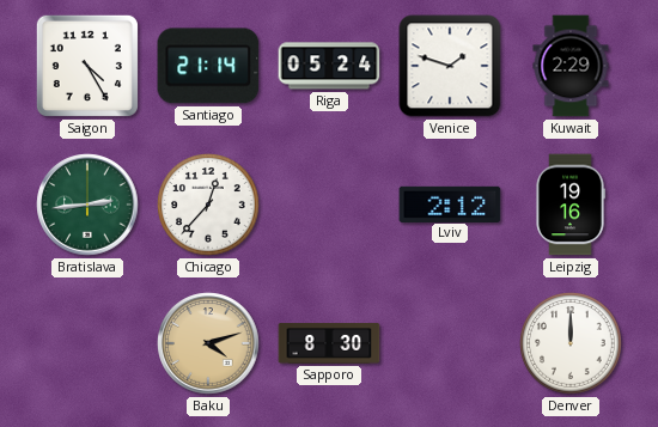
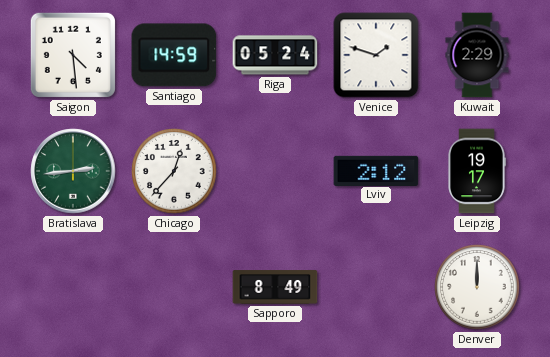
Saigon: 4:25 -> 4:29 (73, 55)
Santiago: 21:14 -> 14:59 (174, 55)
Leipzig: 19:16 -> 19:17 (477, 171)
Baku: 4:12 -> none (208, 343)
Sapporo: 8:30 -> 8:49 (275, 287)
